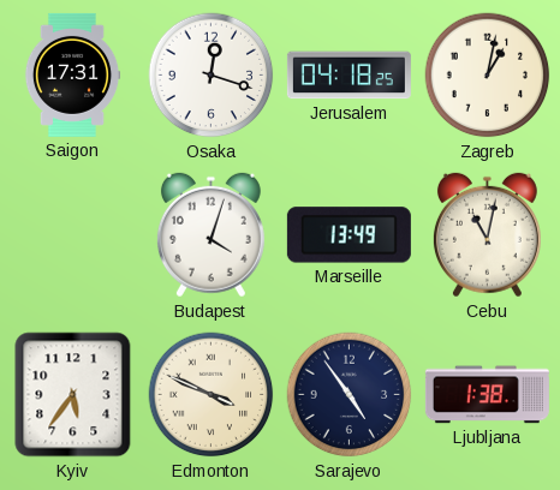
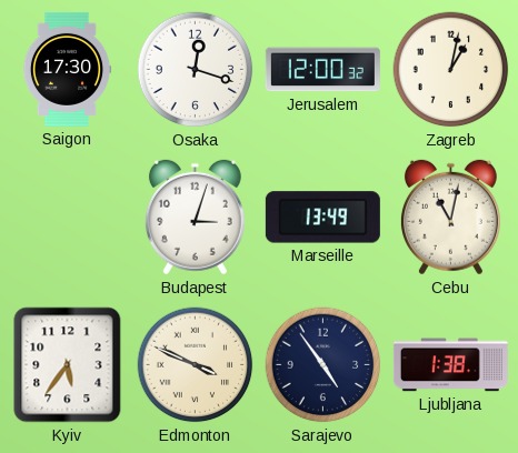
Saigon: 17:31 -> 17:30 (67, 69)
Jerusalem: 04:18 -> 12:00 (322, 70)
Budapest: 4:03 -> 3:03 (195, 218)
